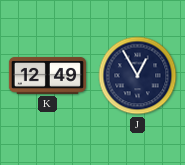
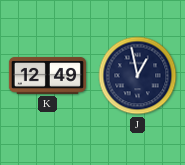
J: 12:55 -> 12:58 (138, 76)
